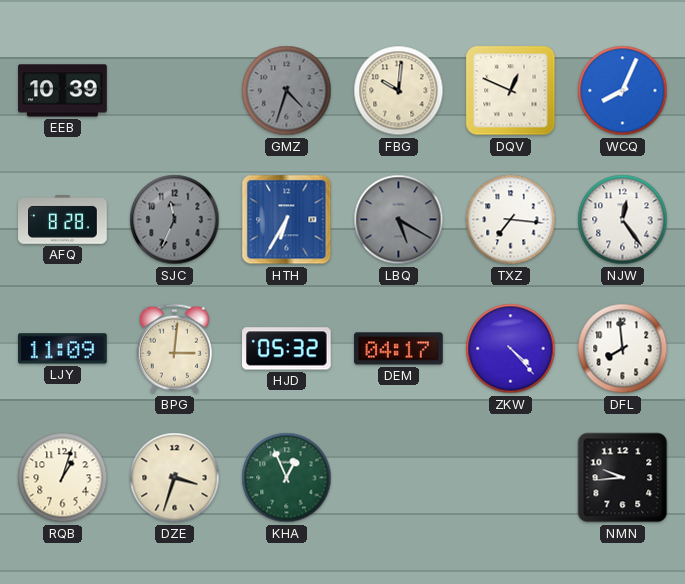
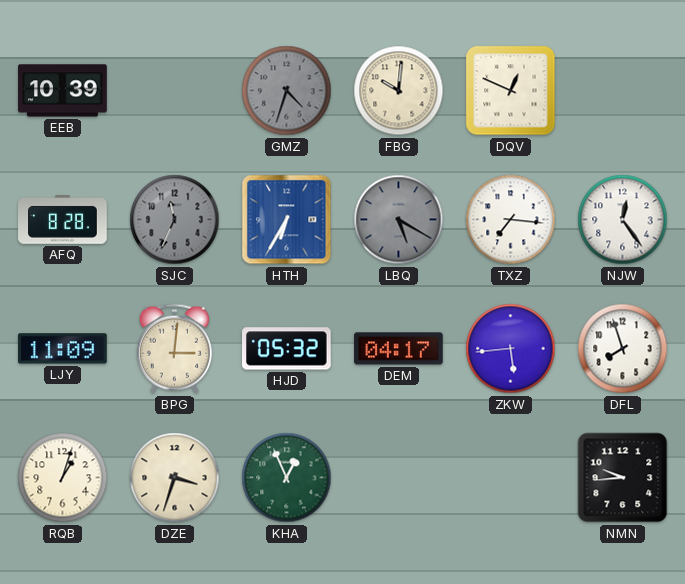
WCQ: 8:04 -> none (623, 91)
ZKW: 4:23 -> 5:44 (511, 349)
DFL: 7:59 -> 7:57 (623, 349)
